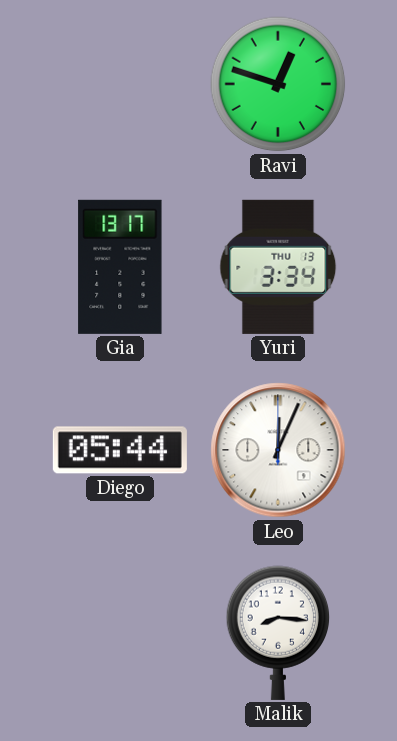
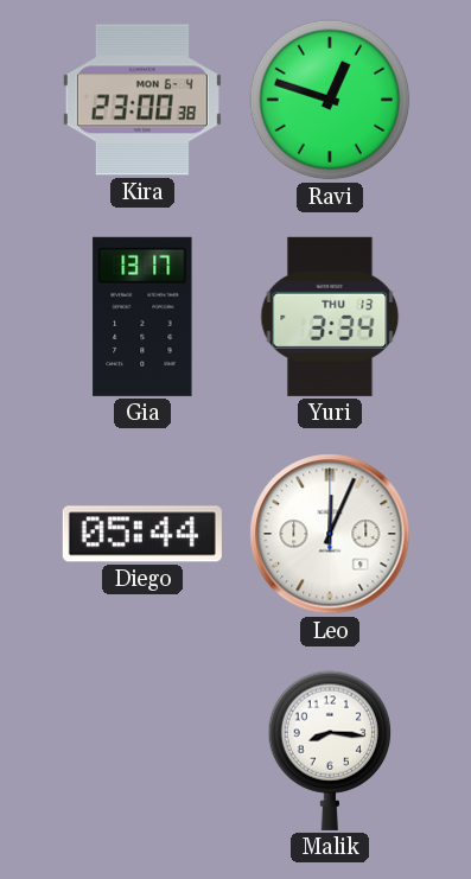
Kira: none -> 23:00 (142, 100)
